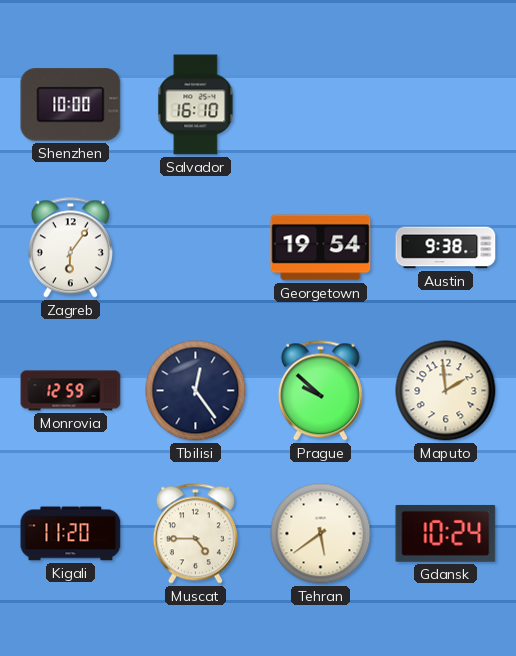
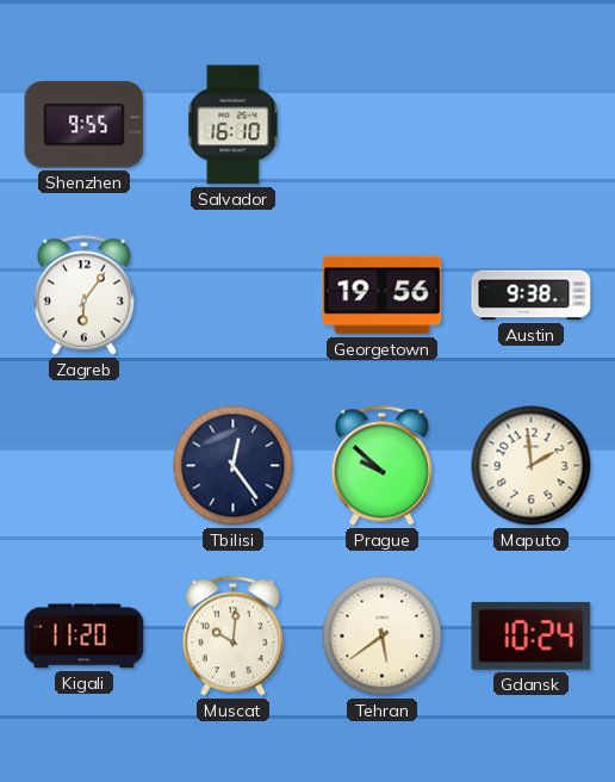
Shenzhen: 10:00 -> 9:55 (85, 125)
Georgetown: 19:54 -> 19:56 (383, 296)
Monrovia: 12:59 -> none (71, 391)
Muscat: 4:45 -> 10:01 (232, 637)
